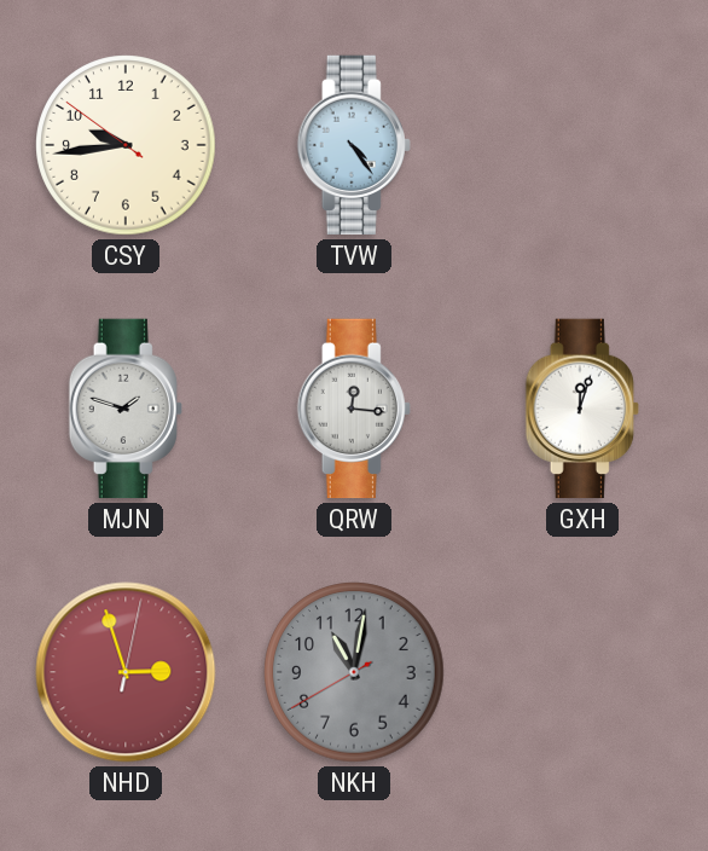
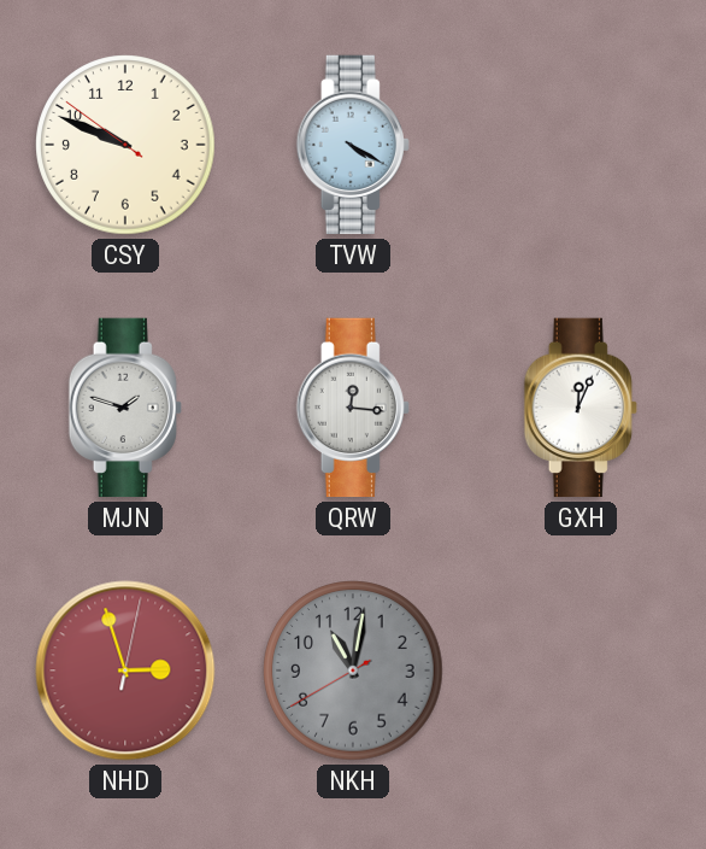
CSY: 9:43 -> 9:48 (125, 145)
TVW: 4:24 -> 4:20 (353, 145)
GXH: 12:03 -> 12:04 (581, 408)
